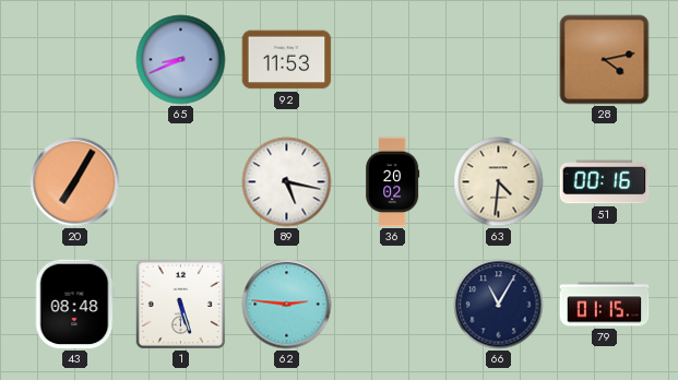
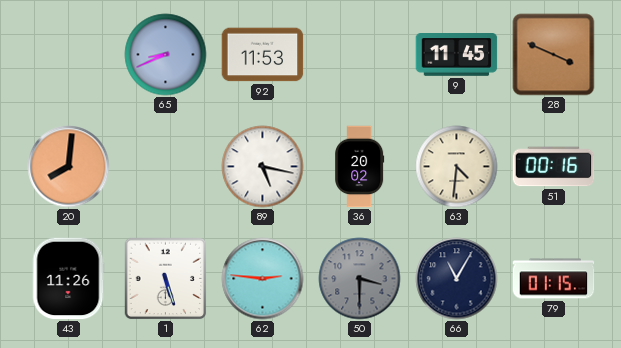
9: none -> 11:45 (457, 55)
28: 4:13 -> 3:49 (554, 55)
20: 7:05 -> 8:01 (69, 167)
43: 08:48 -> 11:26 (68, 279)
50: none -> 3:30 (360, 279)
